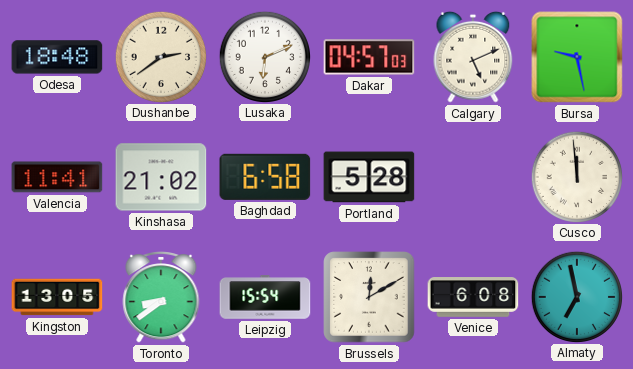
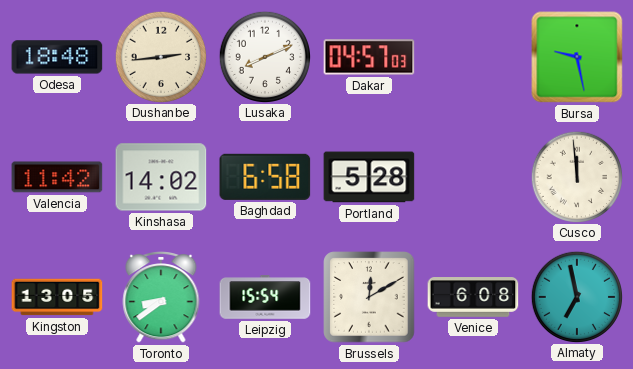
Dushanbe: 2:39 -> 2:44 (160, 56)
Lusaka: 6:11 -> 8:11 (264, 56)
Calgary: 5:11 -> none (473, 57)
Valencia: 11:41 -> 11:42 (57, 177)
Kinshasa: 21:02 -> 14:02 (161, 177)
